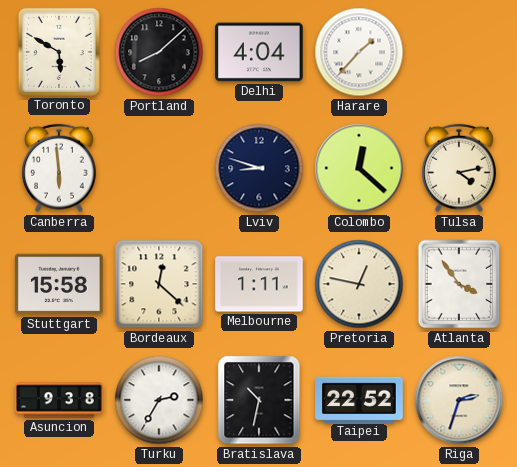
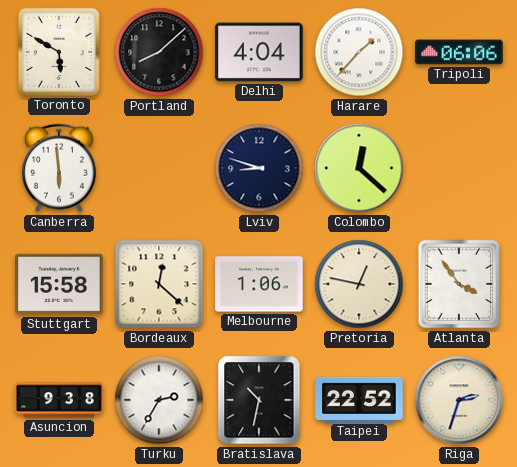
Tripoli: none -> 06:06 (459, 52)
Tulsa: 4:13 -> none (460, 168)
Melbourne: 1:11 -> 1:06 (259, 284)
